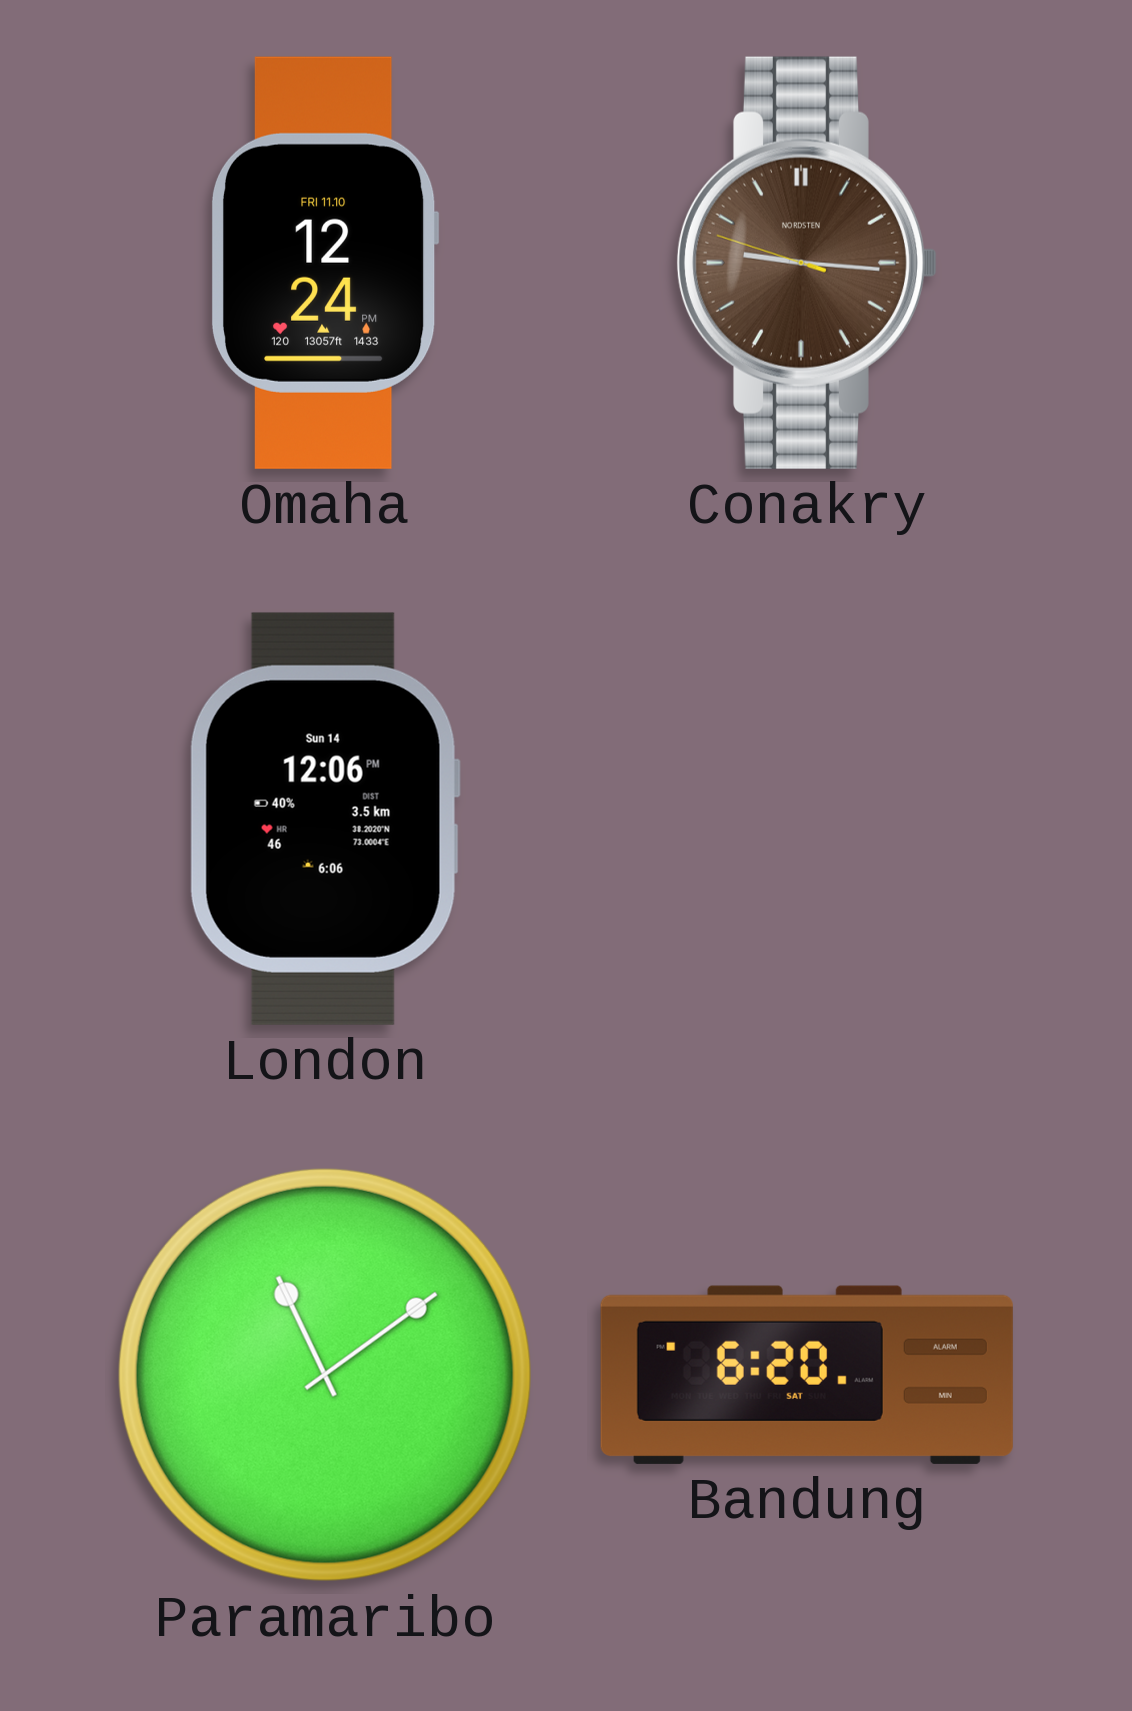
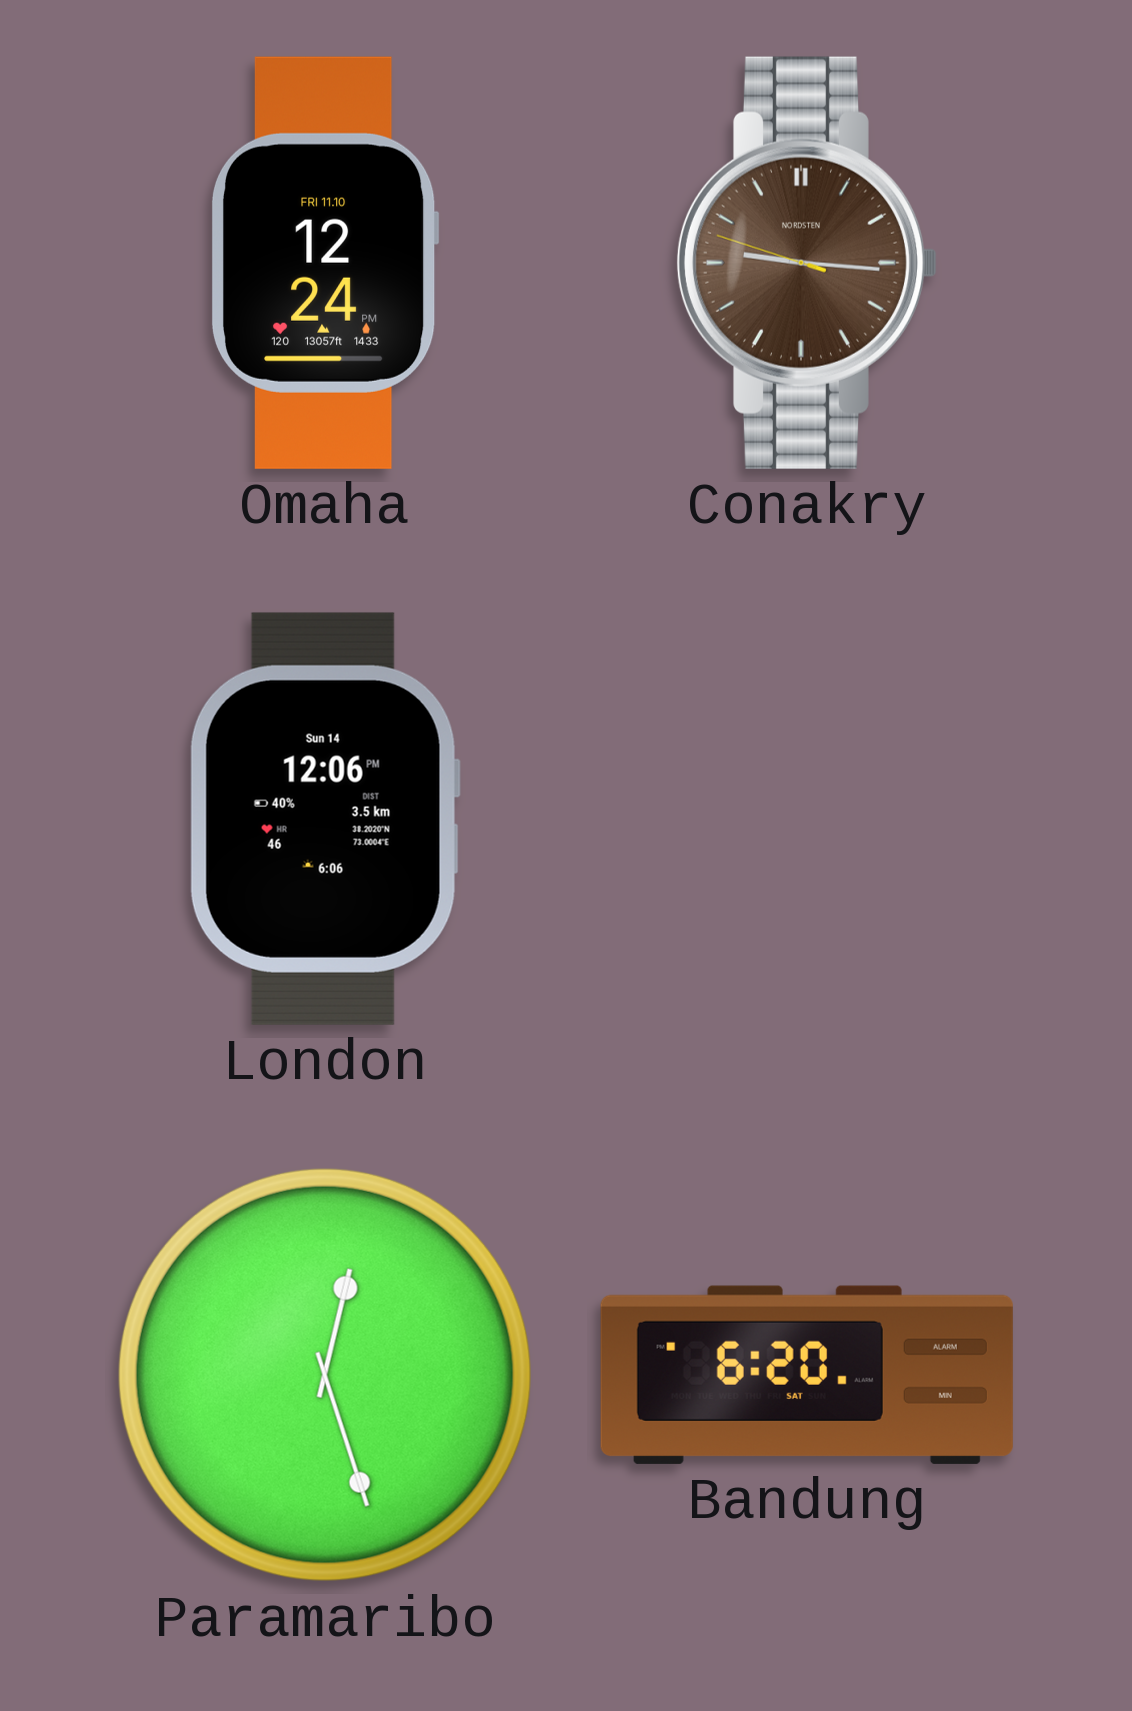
Paramaribo: 11:09 -> 12:27 (325, 1375)
